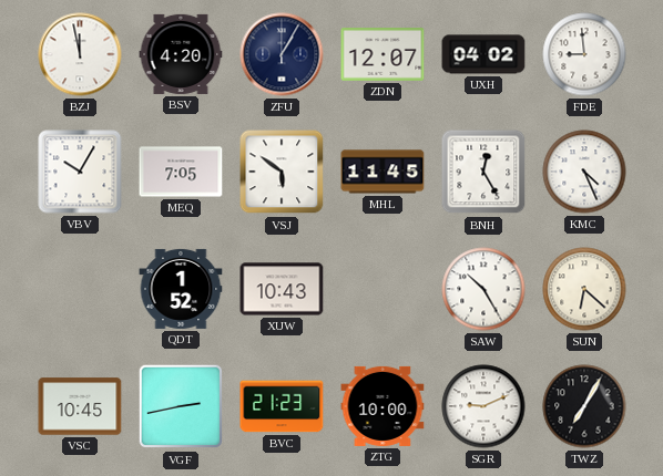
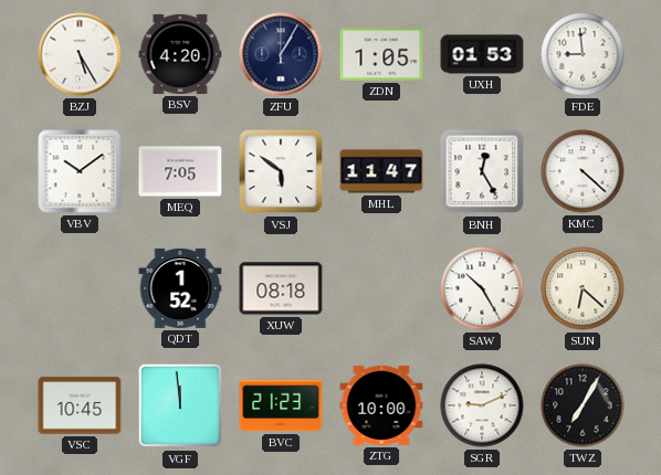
BZJ: 11:58 -> 5:25 (80, 54)
ZDN: 12:07 -> 1:05 (381, 55)
UXH: 04:02 -> 01:53 (482, 54)
VBV: 10:05 -> 10:09 (80, 171)
MHL: 11:45 -> 11:47 (381, 171)
KMC: 4:26 -> 4:22 (583, 171)
XUW: 10:43 -> 08:18 (281, 288)
VGF: 2:43 -> 11:59 (180, 405)
